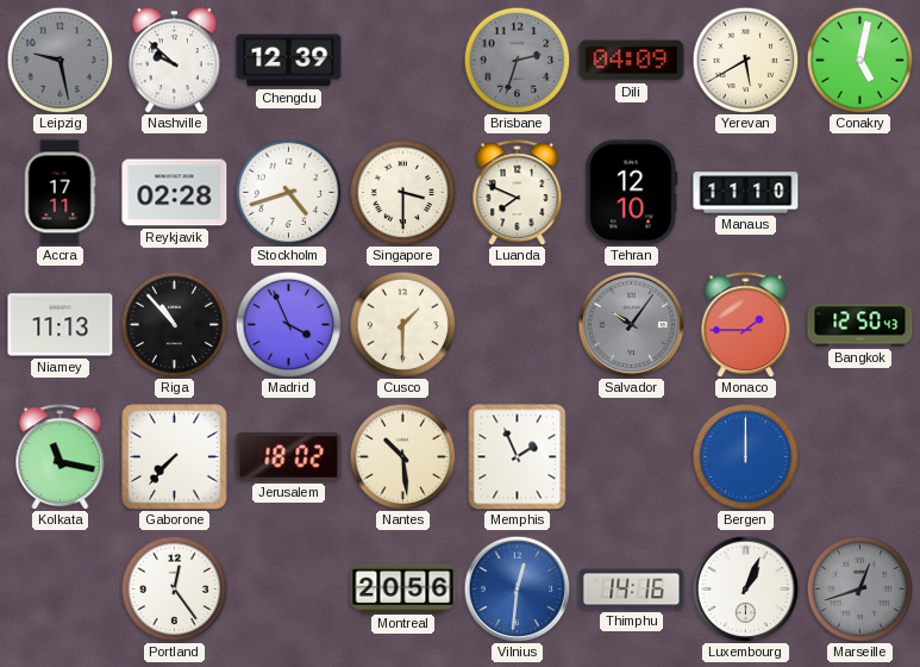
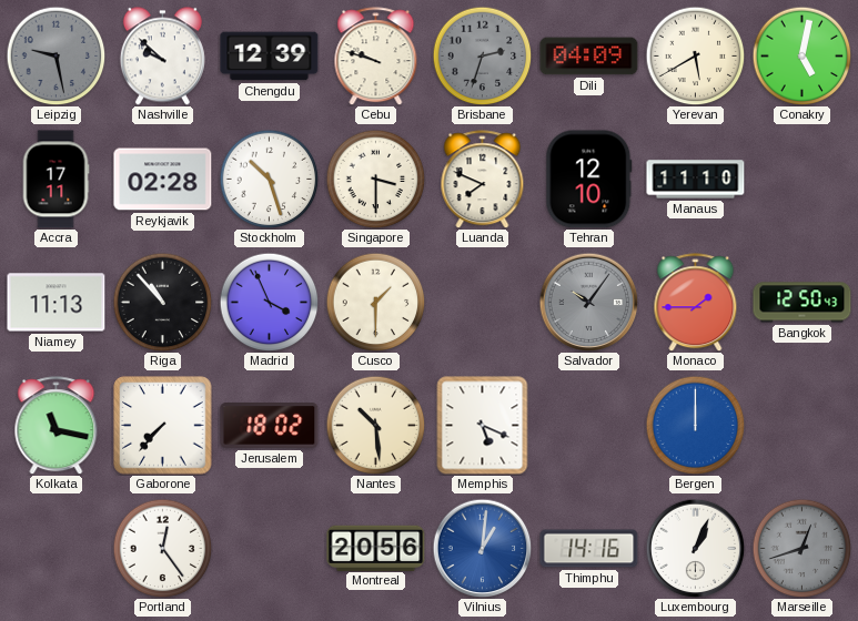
Cebu: none -> 9:48 (376, 57)
Stockholm: 4:42 -> 10:27 (269, 179)
Memphis: 1:56 -> 5:19 (483, 426)
Vilnius: 12:31 -> 1:01 (482, 548)
